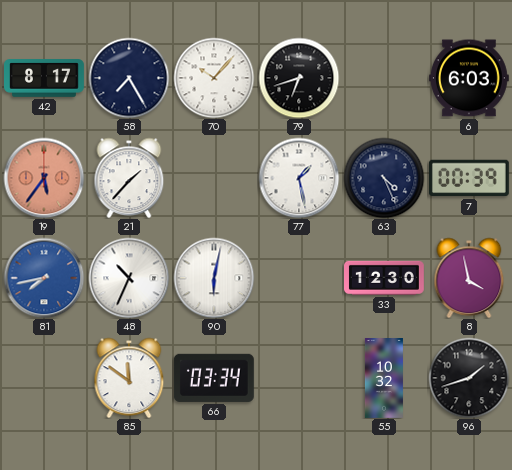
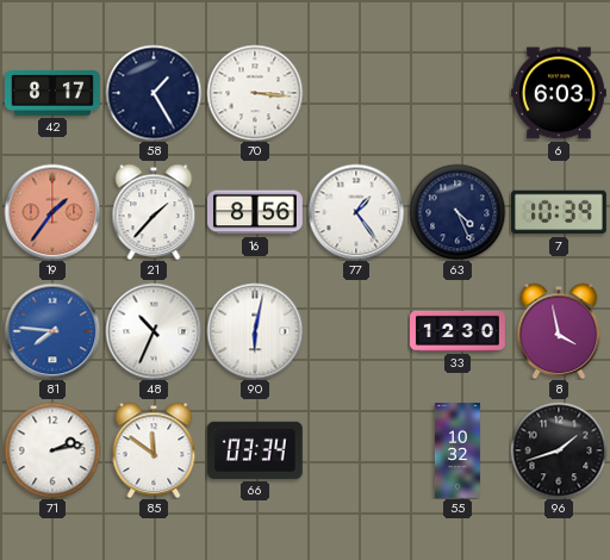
58: 7:25 -> 1:25 (154, 93)
70: 10:07 -> 3:16 (255, 93)
79: 6:42 -> none (299, 78)
19: 5:36 -> 1:36 (52, 212)
16: none -> 8:56 (256, 212)
77: 1:28 -> 1:24 (356, 212)
7: 00:39 -> 10:39 (559, 212)
81: 7:43 -> 7:46 (52, 331)
71: none -> 2:13 (52, 450)
